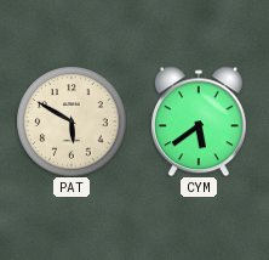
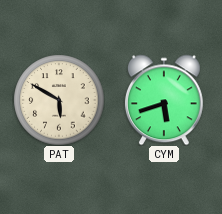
CYM: 5:39 -> 5:42 (164, 100)
